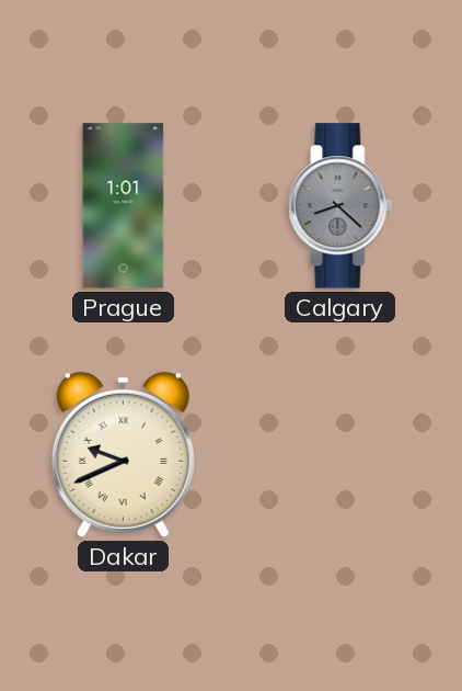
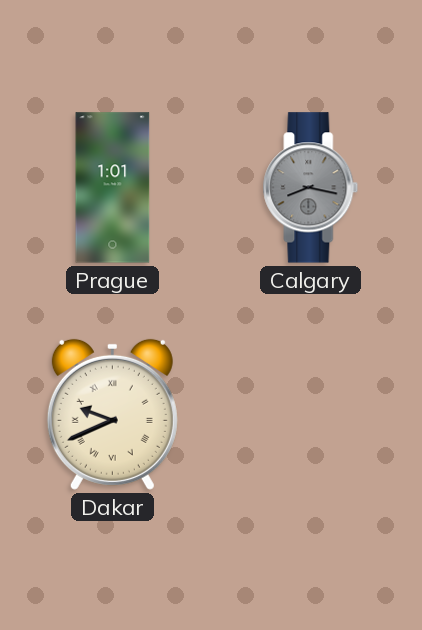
Calgary: 8:22 -> 8:17 (311, 188)
